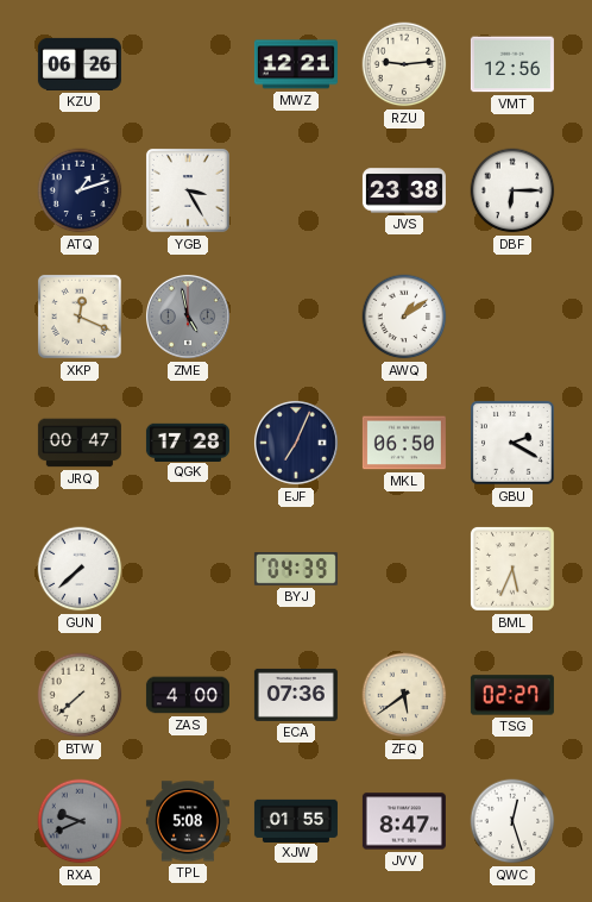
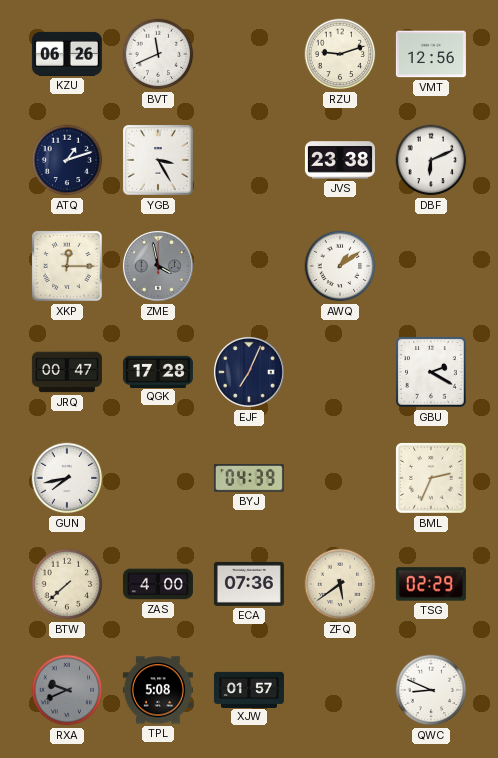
BVT: none -> 11:41 (158, 54)
MWZ: 12:21 -> none (296, 64)
RZU: 9:14 -> 9:12 (340, 54)
DBF: 6:15 -> 6:11 (431, 160)
XKP: 12:19 -> 12:15 (67, 266)
ZME: 4:58 -> 3:58 (158, 266)
MKL: 06:50 -> none (404, 443)
GUN: 7:38 -> 7:43 (67, 478)
BML: 5:34 -> 2:34 (431, 478)
TSG: 02:27 -> 02:29 (431, 584)
XJW: 01:55 -> 01:57 (249, 689)
JVV: 8:47 -> none (404, 821)
QWC: 12:27 -> 8:49 (431, 690)
